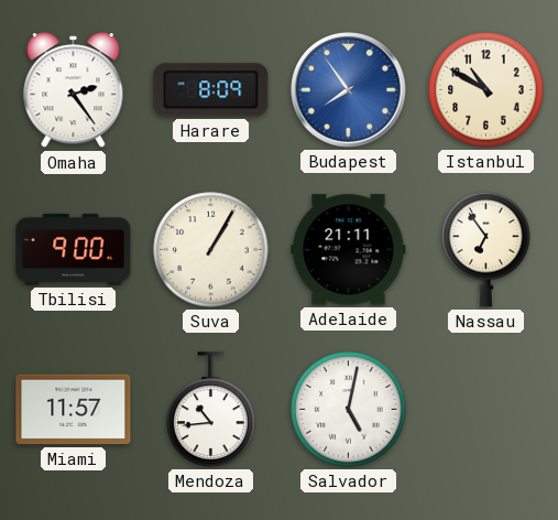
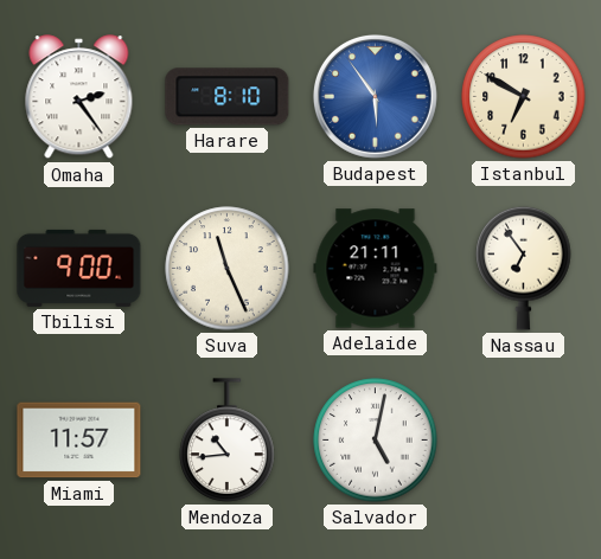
Harare: 8:09 -> 8:10 (228, 97)
Budapest: 7:54 -> 5:54 (375, 96)
Istanbul: 10:50 -> 6:50 (524, 97)
Suva: 1:05 -> 11:26 (228, 269)
